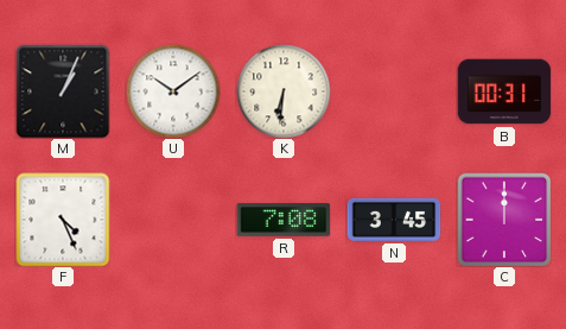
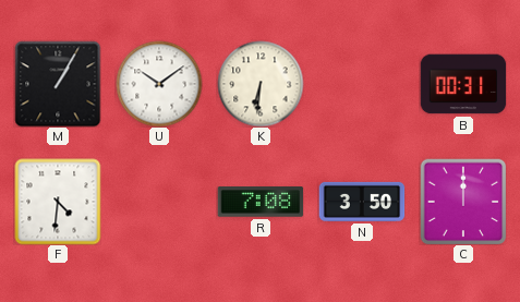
M: 1:04 -> 1:05 (58, 84)
F: 4:26 -> 4:31 (58, 202)
N: 3:45 -> 3:50 (362, 202)
